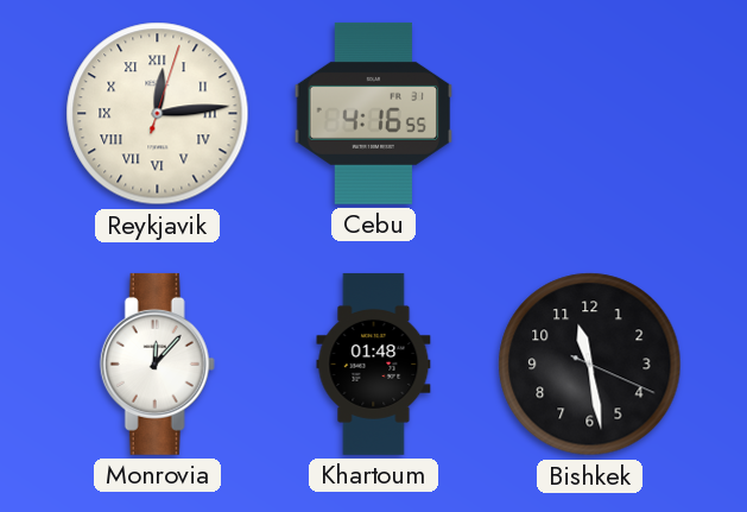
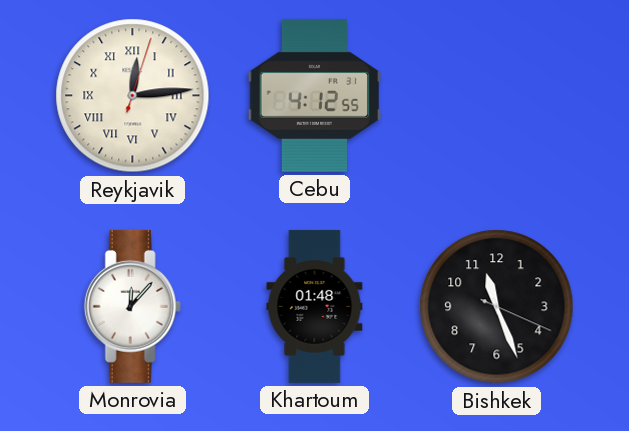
Cebu: 4:16 -> 4:12 (315, 95)
Bishkek: 11:28 -> 11:26 (497, 307)
